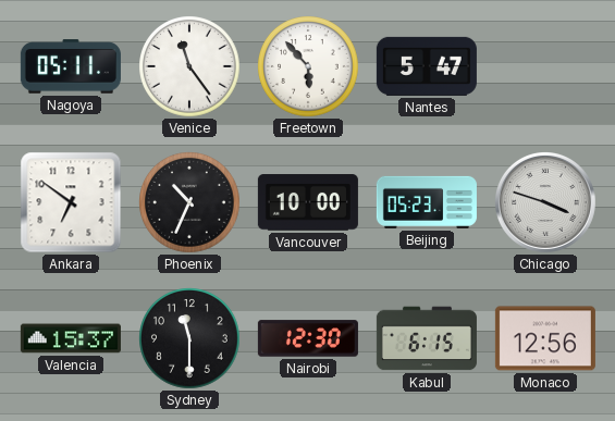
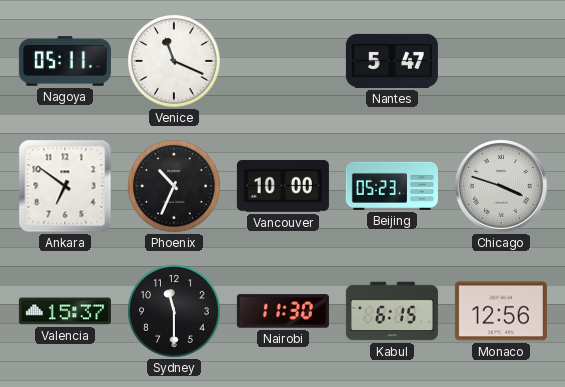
Venice: 11:24 -> 11:19 (175, 62)
Freetown: 5:53 -> none (309, 67)
Nairobi: 12:30 -> 11:30 (283, 311)
